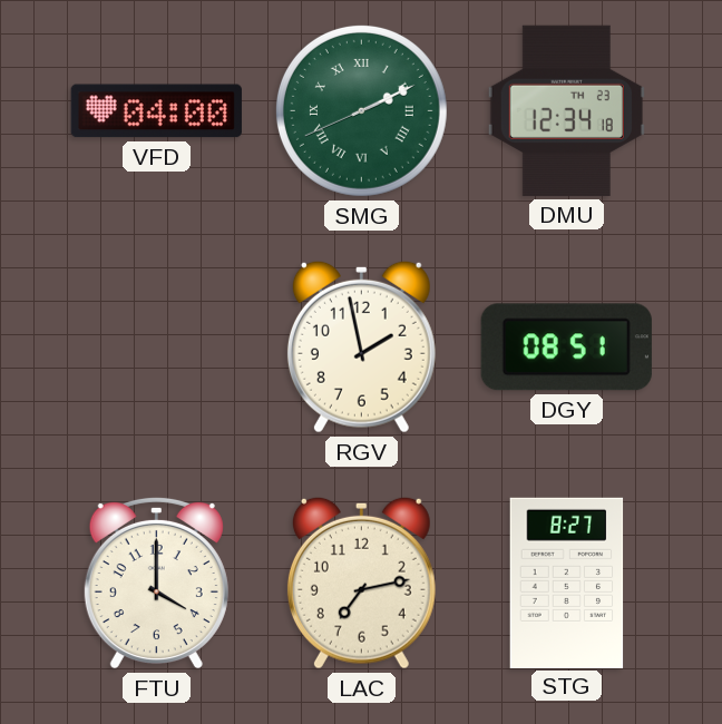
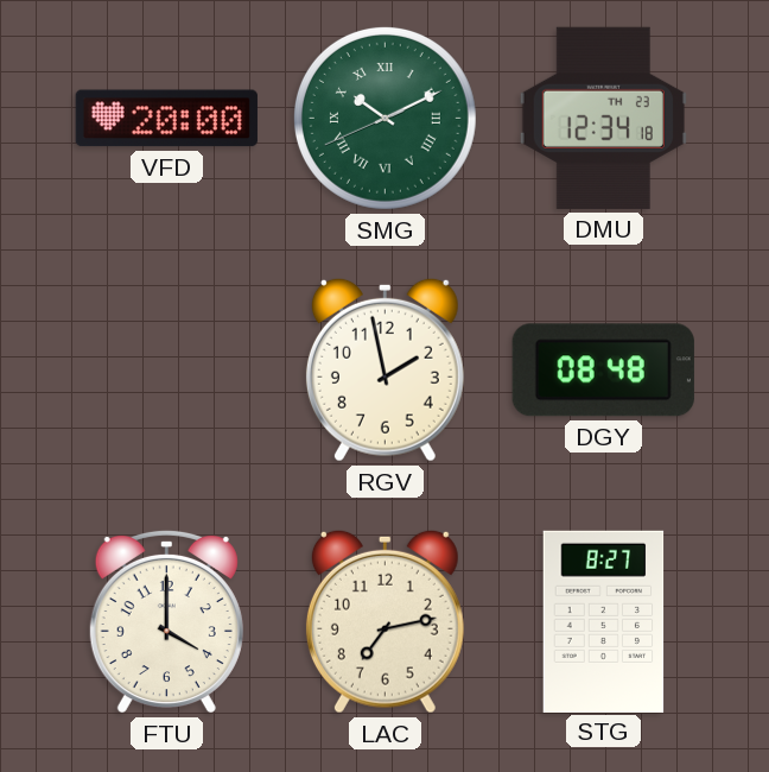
VFD: 04:00 -> 20:00 (166, 119)
SMG: 2:10 -> 10:10 (384, 118)
DGY: 08:51 -> 08:48 (603, 371)
